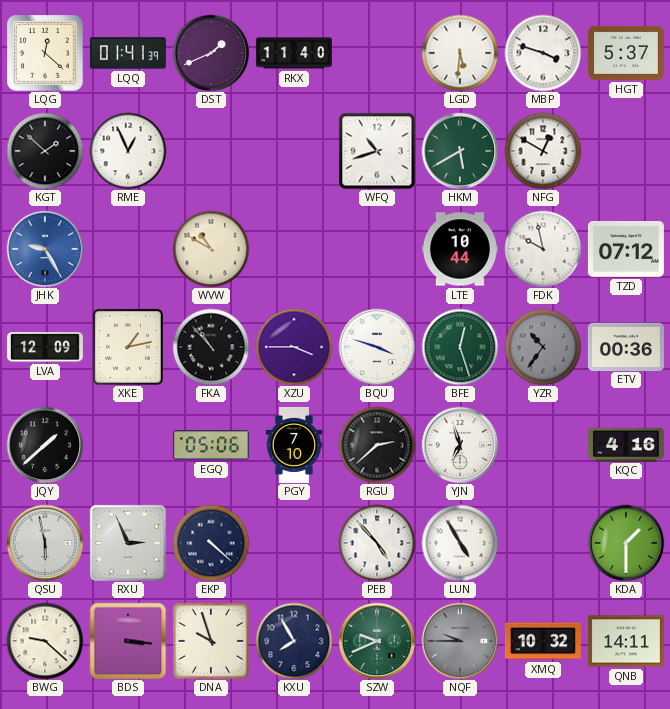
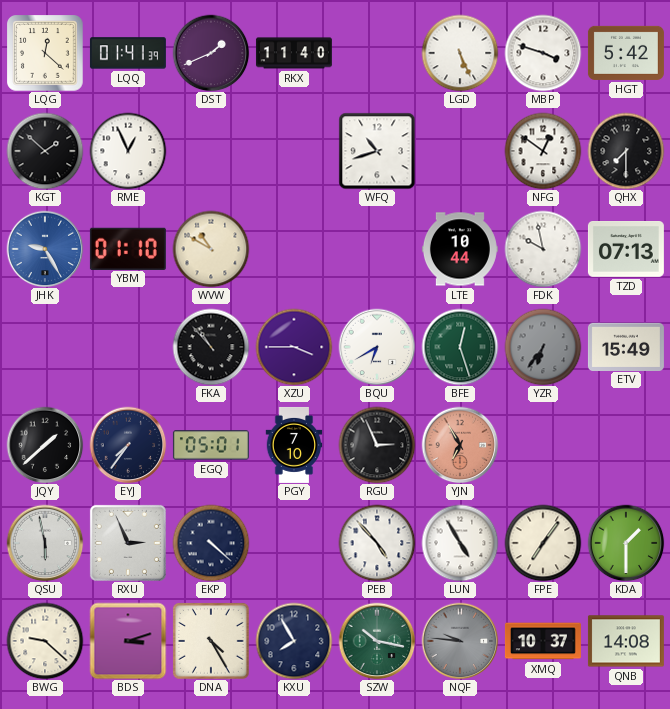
LGD: 5:31 -> 5:26 (460, 53)
HGT: 5:37 -> 5:42 (626, 53)
HKM: 5:40 -> none (460, 151)
NFG: 12:50 -> 12:51 (543, 151)
QHX: none -> 7:30 (626, 151)
YBM: none -> 01:10 (128, 248)
TZD: 07:12 -> 07:13 (626, 250)
LVA: 12:09 -> none (45, 347)
XKE: 1:13 -> none (128, 347)
BQU: 3:48 -> 6:40 (377, 347)
YZR: 10:36 -> 6:36 (543, 347)
ETV: 00:36 -> 15:49 (626, 346)
EYJ: none -> 7:36 (128, 445)
EGQ: 05:06 -> 05:01 (211, 445)
RGU: 2:38 -> 2:56 (377, 445)
YJN: 6:57 -> 6:55 (460, 445)
YJN dial: white -> salmon (460, 445)
KQC: 4:16 -> none (626, 444)
FPE: none -> 7:06 (543, 543)
BDS: 3:16 -> 3:12 (128, 641)
DNA: 9:57 -> 4:25 (211, 641)
SZW: 9:41 -> 10:17 (377, 641)
NQF: 9:45 -> 9:46 (460, 641)
XMQ: 10:32 -> 10:37 (543, 641)
QNB: 14:11 -> 14:08 (626, 641)
